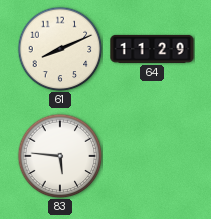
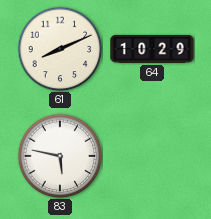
64: 11:29 -> 10:29 (152, 49)
83: 5:46 -> 5:47 (60, 156)
